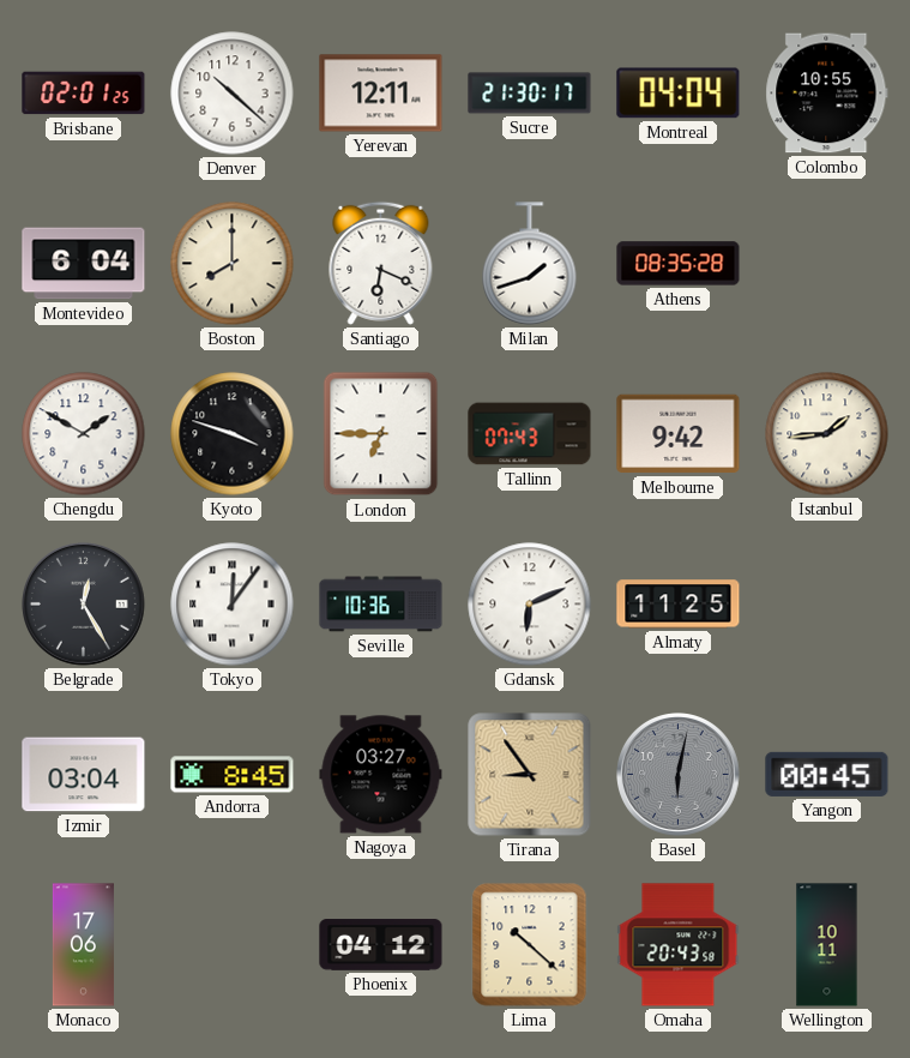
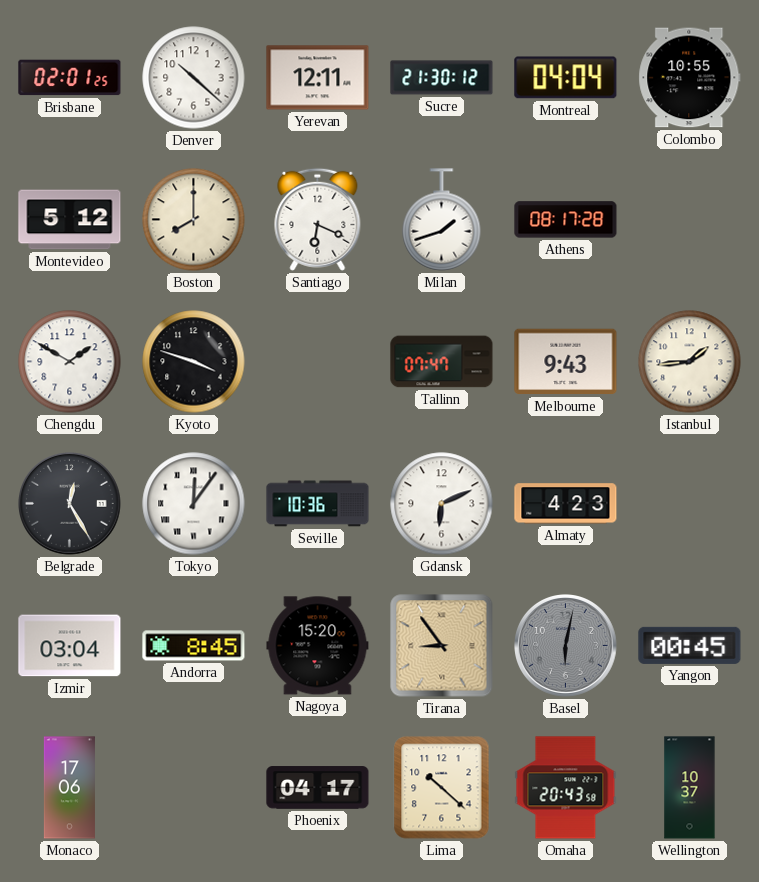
Sucre: 21:30:17 -> 21:30:12 (442, 78)
Montevideo: 6:04 -> 5:12 (70, 220)
Athens: 08:35 -> 08:17 (566, 220)
London: 6:45 -> none (381, 434)
Tallinn: 07:43 -> 07:47 (442, 362)
Melbourne: 9:42 -> 9:43 (566, 362)
Almaty: 11:25 -> 4:23 (566, 504)
Nagoya: 03:27 -> 15:20 (318, 646)
Phoenix: 04:12 -> 04:17 (318, 788)
Wellington: 10:11 -> 10:37 (690, 788)
